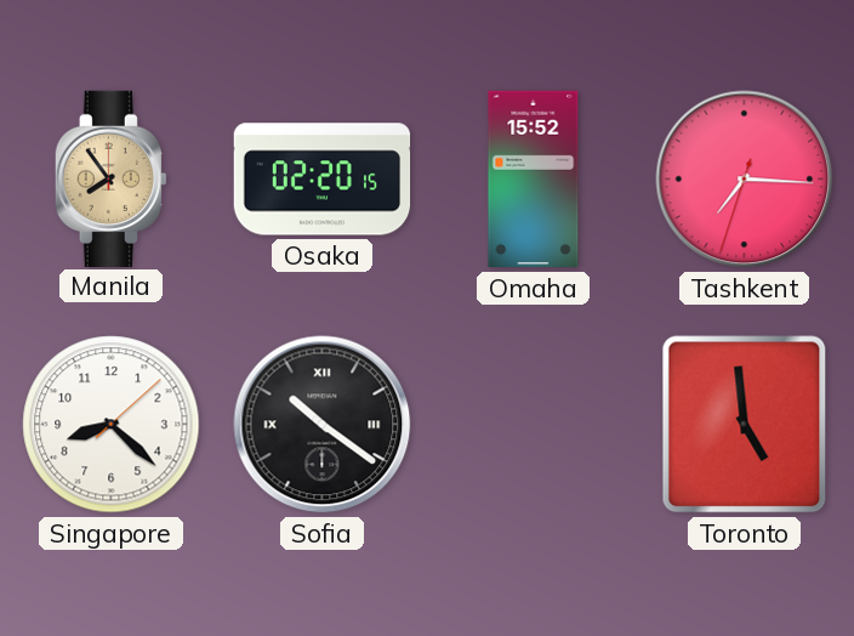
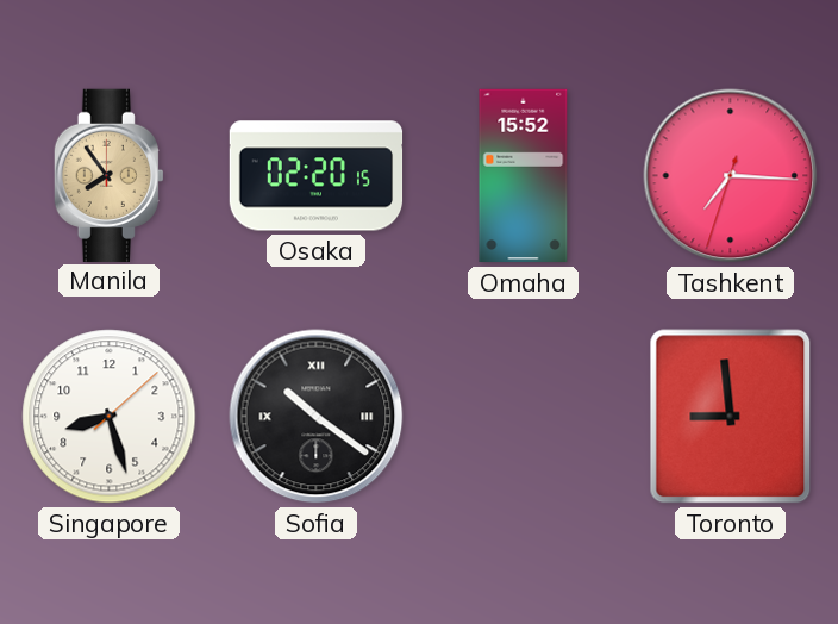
Singapore: 8:22 -> 8:27 (110, 417)
Toronto: 4:59 -> 8:59 (731, 417)
